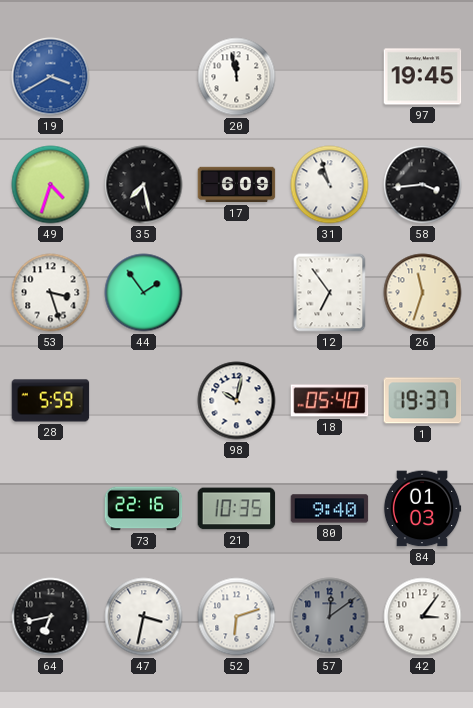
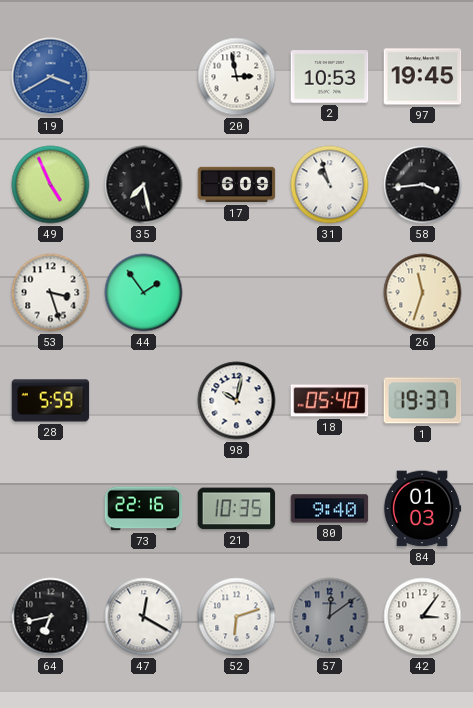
20: 11:58 -> 2:58 (237, 77)
2: none -> 10:53 (330, 77)
49: 4:33 -> 4:56 (51, 185)
12: 6:54 -> none (330, 293)
47: 3:32 -> 12:20 (144, 617)
